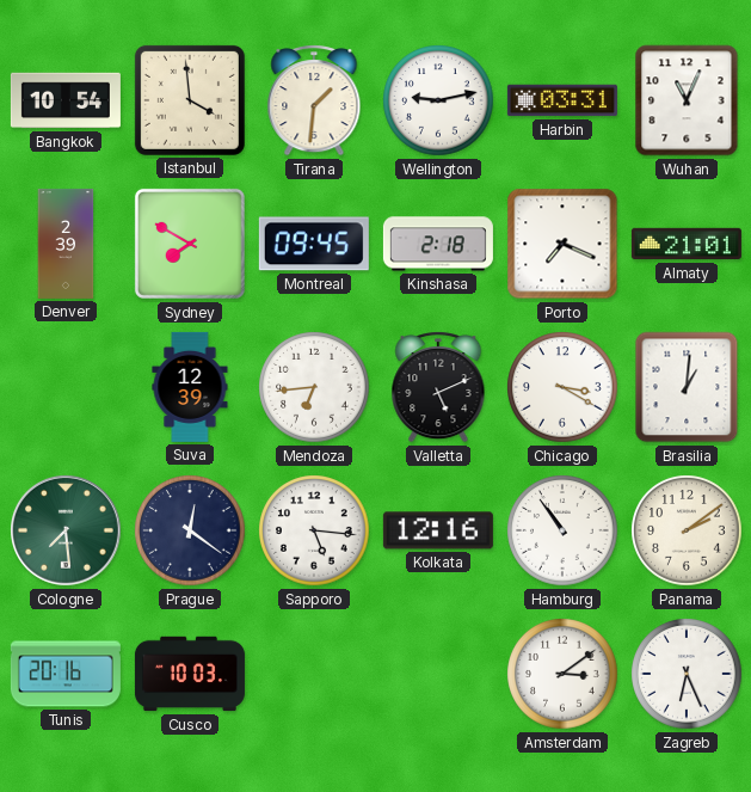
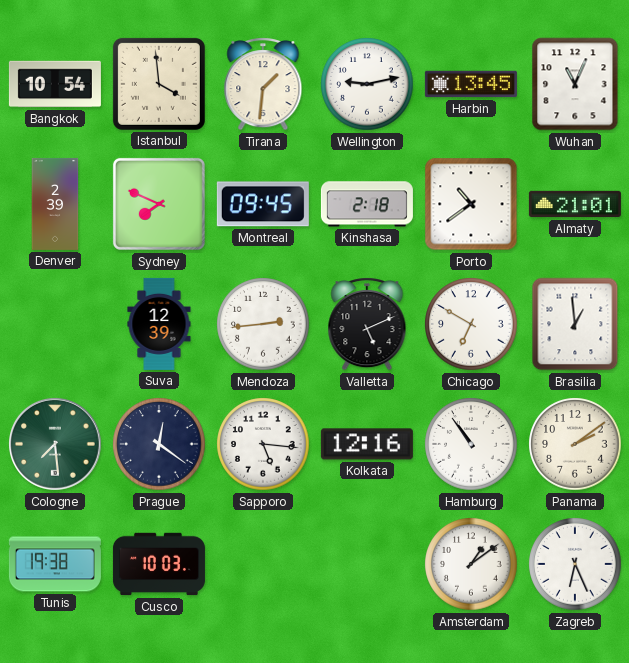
Harbin: 03:31 -> 13:45 (471, 84)
Sydney: 7:50 -> 7:49 (159, 204)
Porto: 7:19 -> 10:39 (471, 204)
Mendoza: 6:44 -> 2:44 (263, 324)
Chicago: 3:20 -> 6:50 (471, 324)
Brasilia: 1:01 -> 12:59 (575, 324)
Tunis: 20:16 -> 19:38 (55, 564)
Amsterdam: 3:09 -> 1:09 (471, 564)
